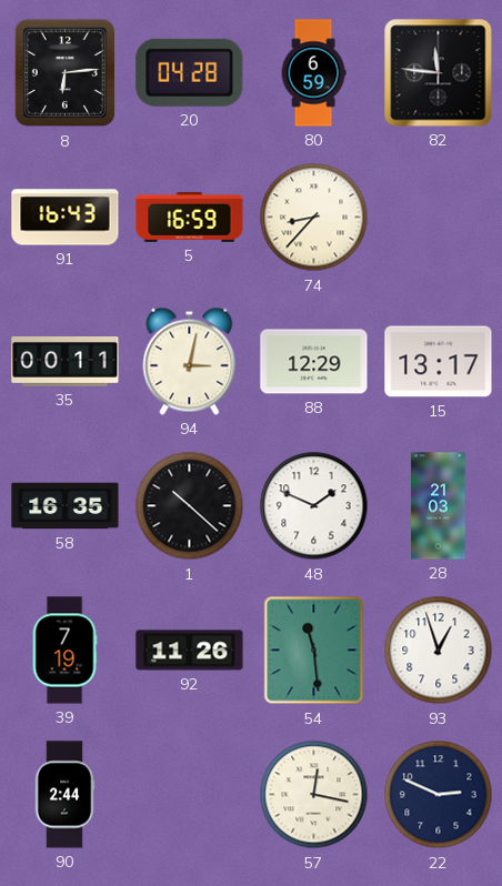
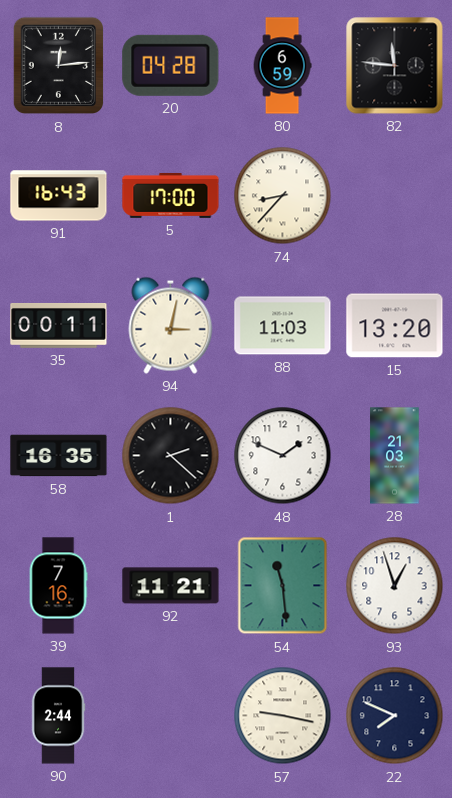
8: 6:14 -> 12:14 (58, 66)
5: 16:59 -> 17:00 (171, 195)
88: 12:29 -> 11:03 (283, 326)
15: 13:17 -> 13:20 (395, 326)
1: 10:22 -> 2:22 (171, 456)
39: 7:19 -> 7:16 (58, 586)
92: 11:26 -> 11:21 (171, 586)
57: 12:17 -> 9:17 (283, 716)
22: 2:49 -> 7:49 (395, 716)
